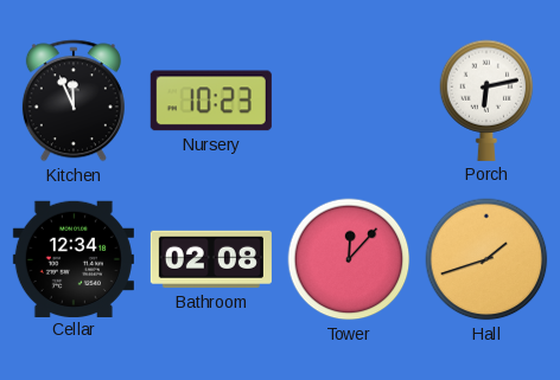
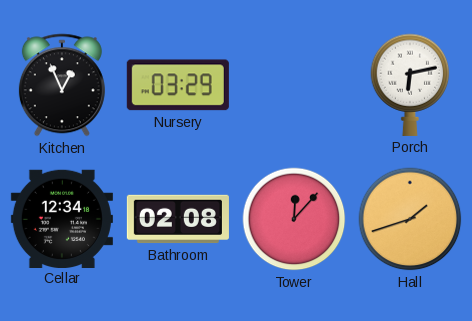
Kitchen: 11:56 -> 12:56 (62, 85)
Nursery: 10:23 -> 03:29 (178, 85)
